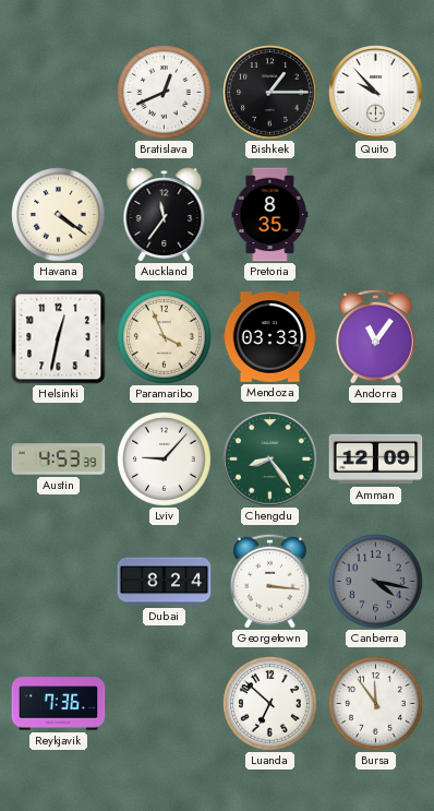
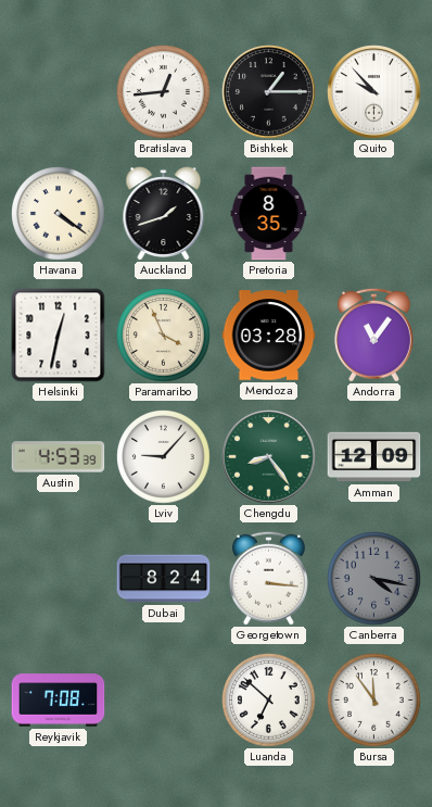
Bratislava: 12:41 -> 12:44 (164, 92)
Auckland: 11:36 -> 1:42 (164, 214)
Mendoza: 03:33 -> 03:28 (269, 336)
Reykjavik: 7:36 -> 7:08 (59, 701)
